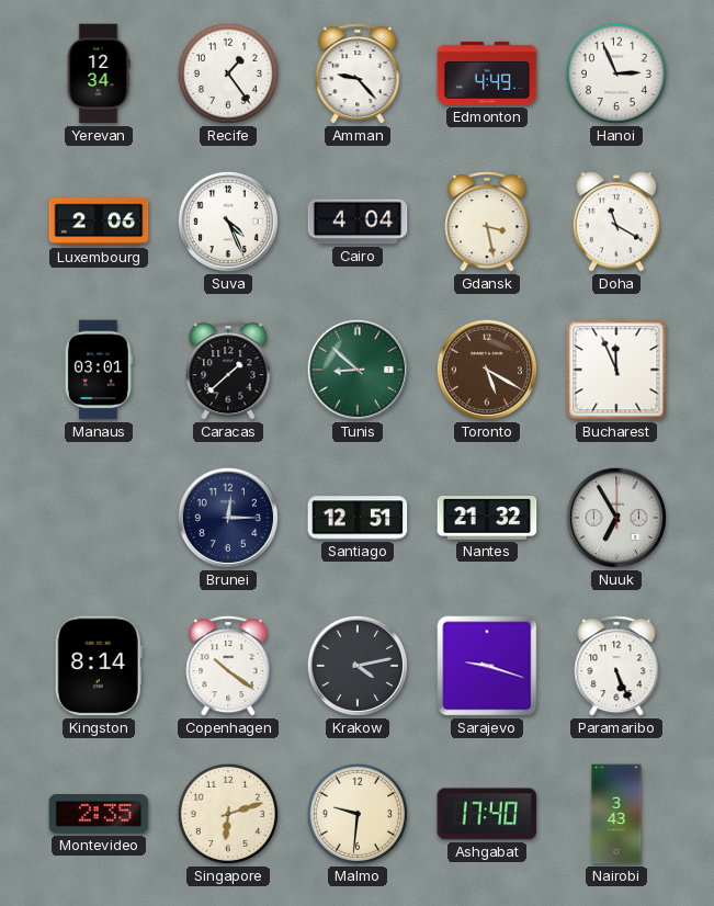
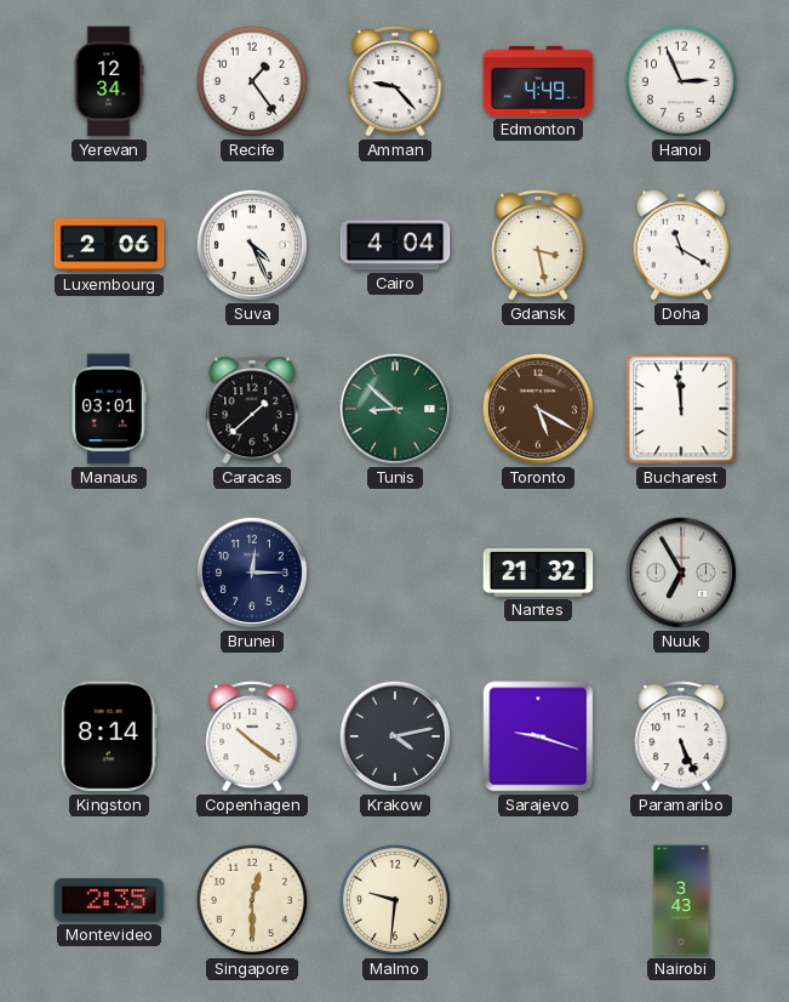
Bucharest: 11:56 -> 11:59 (681, 409)
Santiago: 12:51 -> none (358, 518)
Singapore: 6:12 -> 12:30 (252, 900)
Ashgabat: 17:40 -> none (487, 814)
